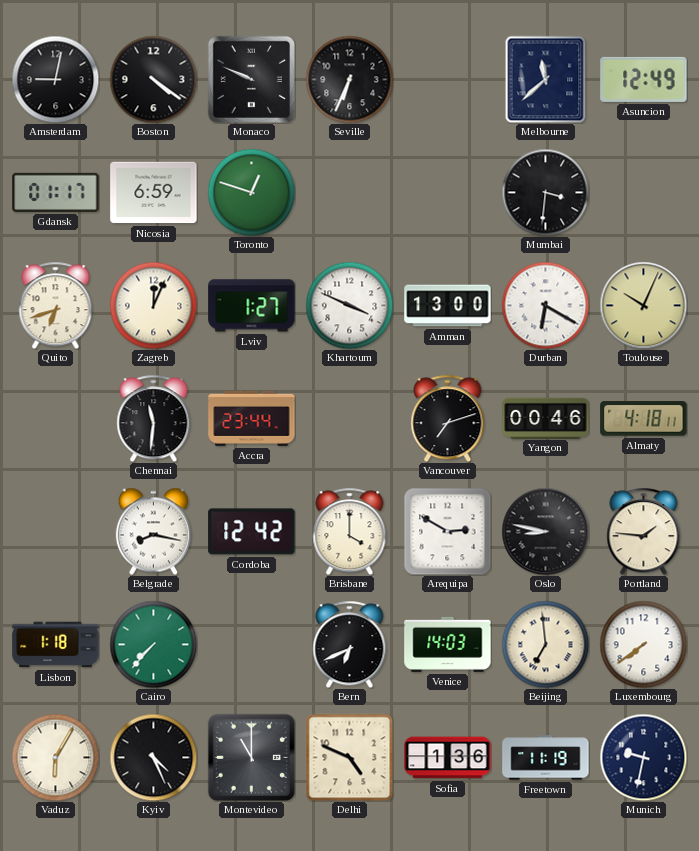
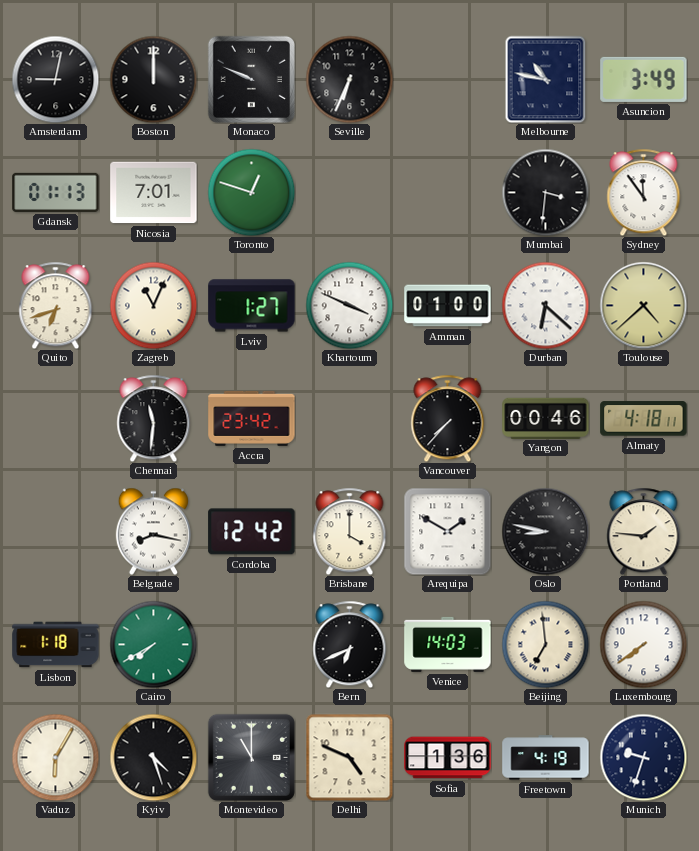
Boston: 4:21 -> 12:00 (153, 79)
Melbourne: 11:38 -> 10:47 (546, 79)
Asuncion: 12:49 -> 3:49 (644, 79)
Gdansk: 01:17 -> 01:13 (56, 192)
Nicosia: 6:59 -> 7:01 (154, 193)
Sydney: none -> 11:54 (644, 192)
Zagreb: 12:04 -> 11:04 (153, 305)
Amman: 13:00 -> 01:00 (448, 306)
Durban: 6:20 -> 6:22 (545, 305)
Toulouse: 10:04 -> 4:38 (643, 305)
Accra: 23:44 -> 23:42 (252, 418)
Vancouver: 7:12 -> 7:37 (448, 418)
Arequipa: 2:50 -> 1:50 (447, 531)
Cairo: 7:37 -> 7:40 (153, 644)
Kyiv: 4:26 -> 4:27 (153, 757)
Freetown: 11:19 -> 4:19 (546, 758)
Munich: 9:32 -> 9:33 (643, 757)
